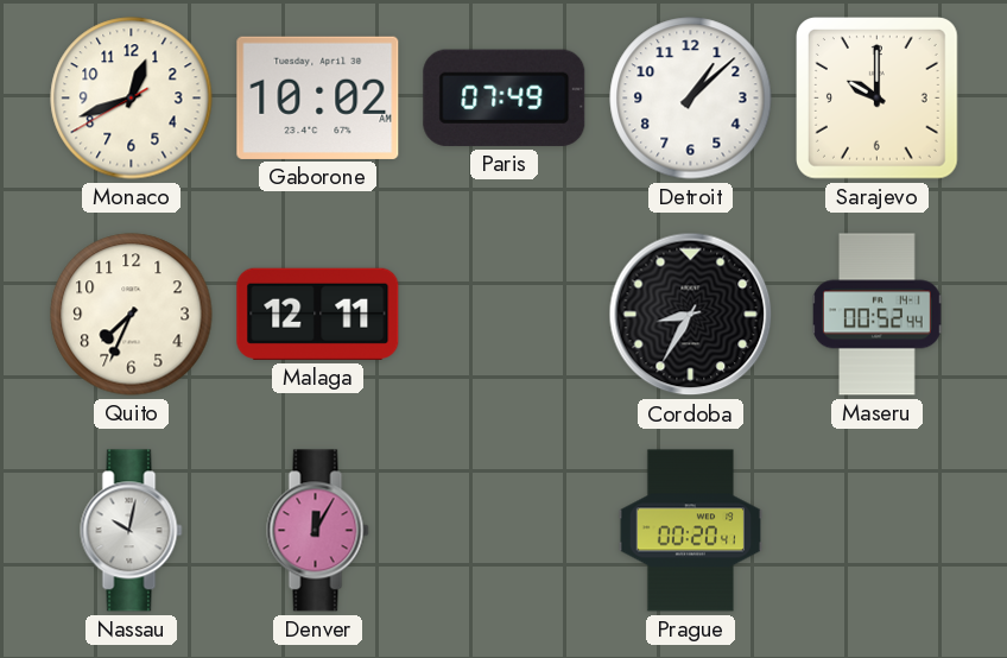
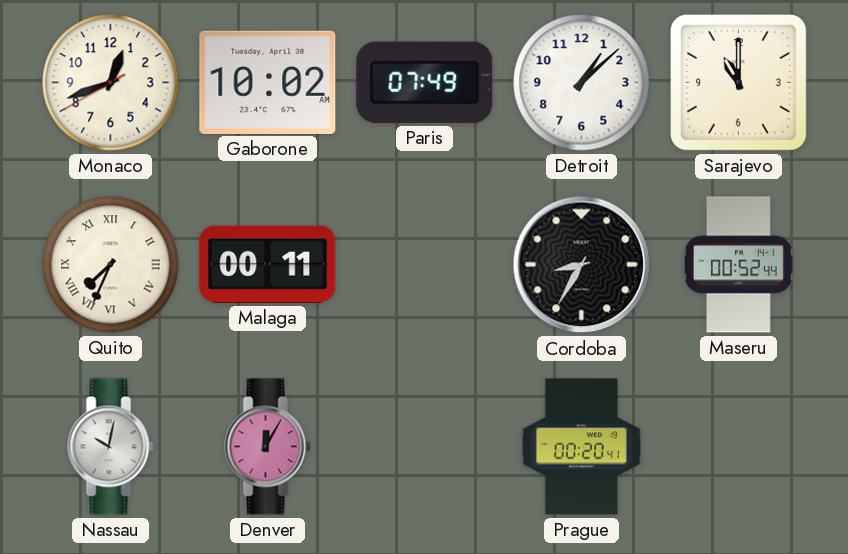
Sarajevo: 10:00 -> 11:00 (739, 83)
Quito numerals: Arabic -> Roman (111, 265)
Malaga: 12:11 -> 00:11 (268, 264)
